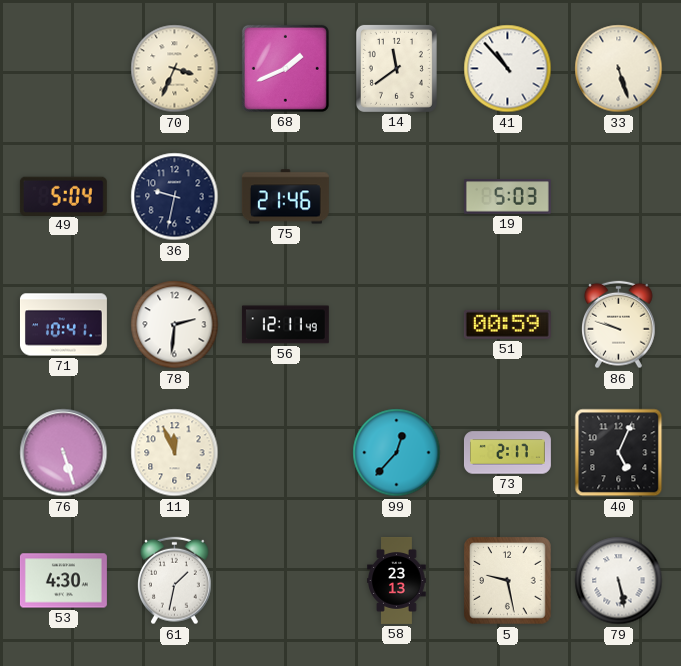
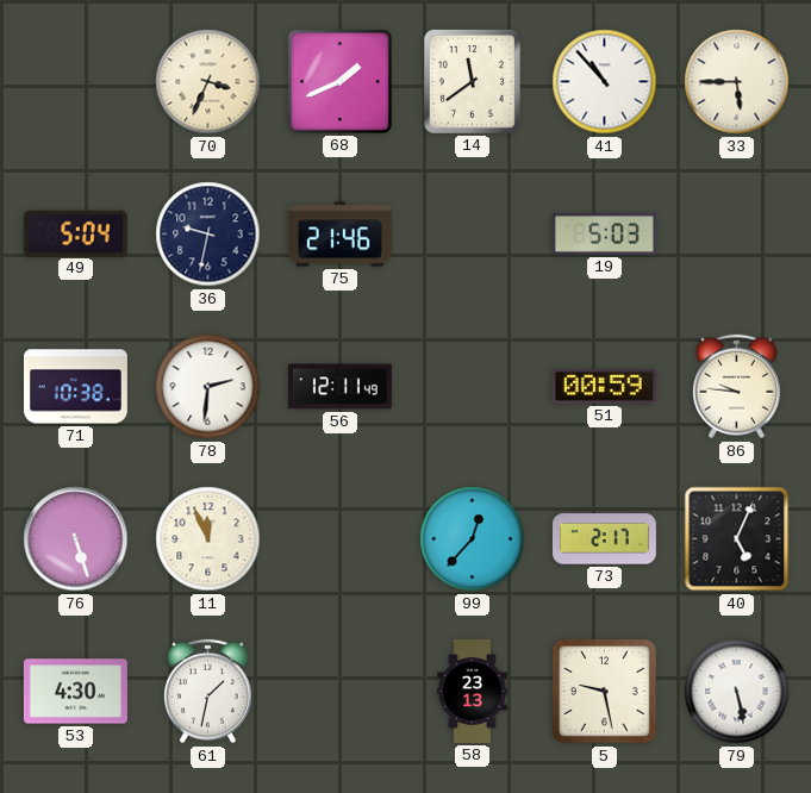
33: 5:27 -> 5:45 (737, 82)
71: 10:41 -> 10:38 (75, 387)
86: 9:48 -> 9:46 (737, 387)
